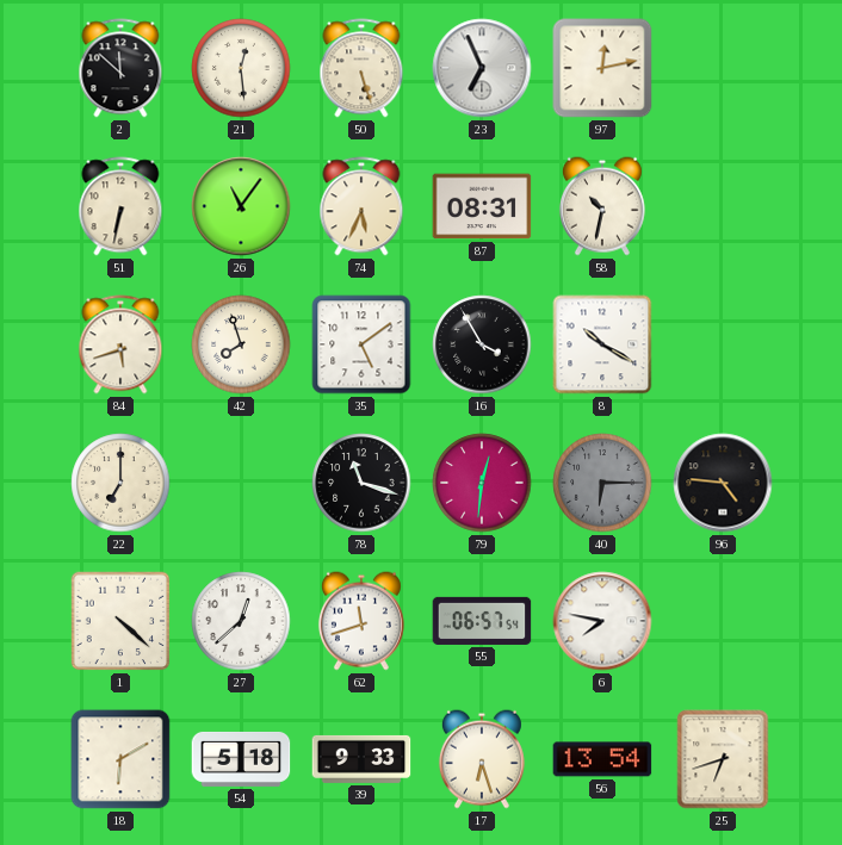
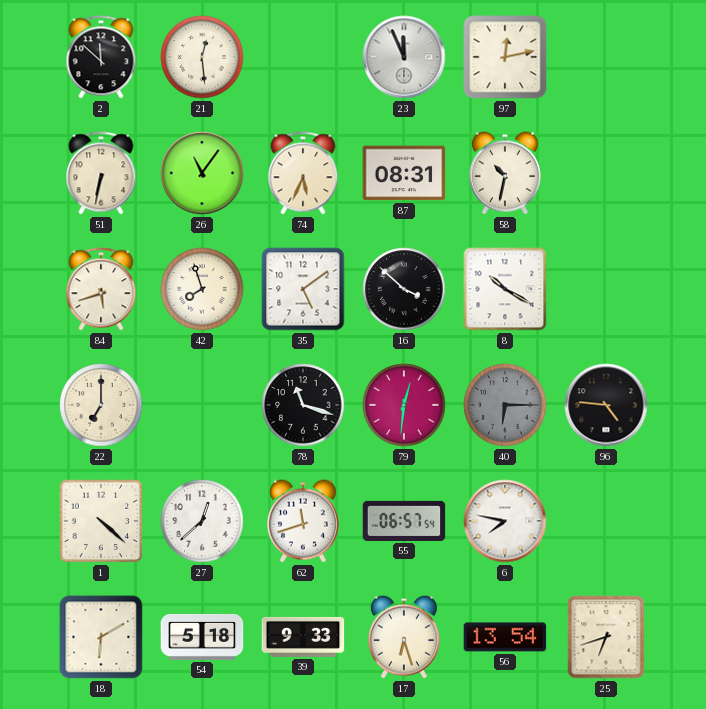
50: 5:27 -> none (361, 68)
23: 6:56 -> 11:56 (404, 57)
16: 3:55 -> 3:52 (404, 289)
